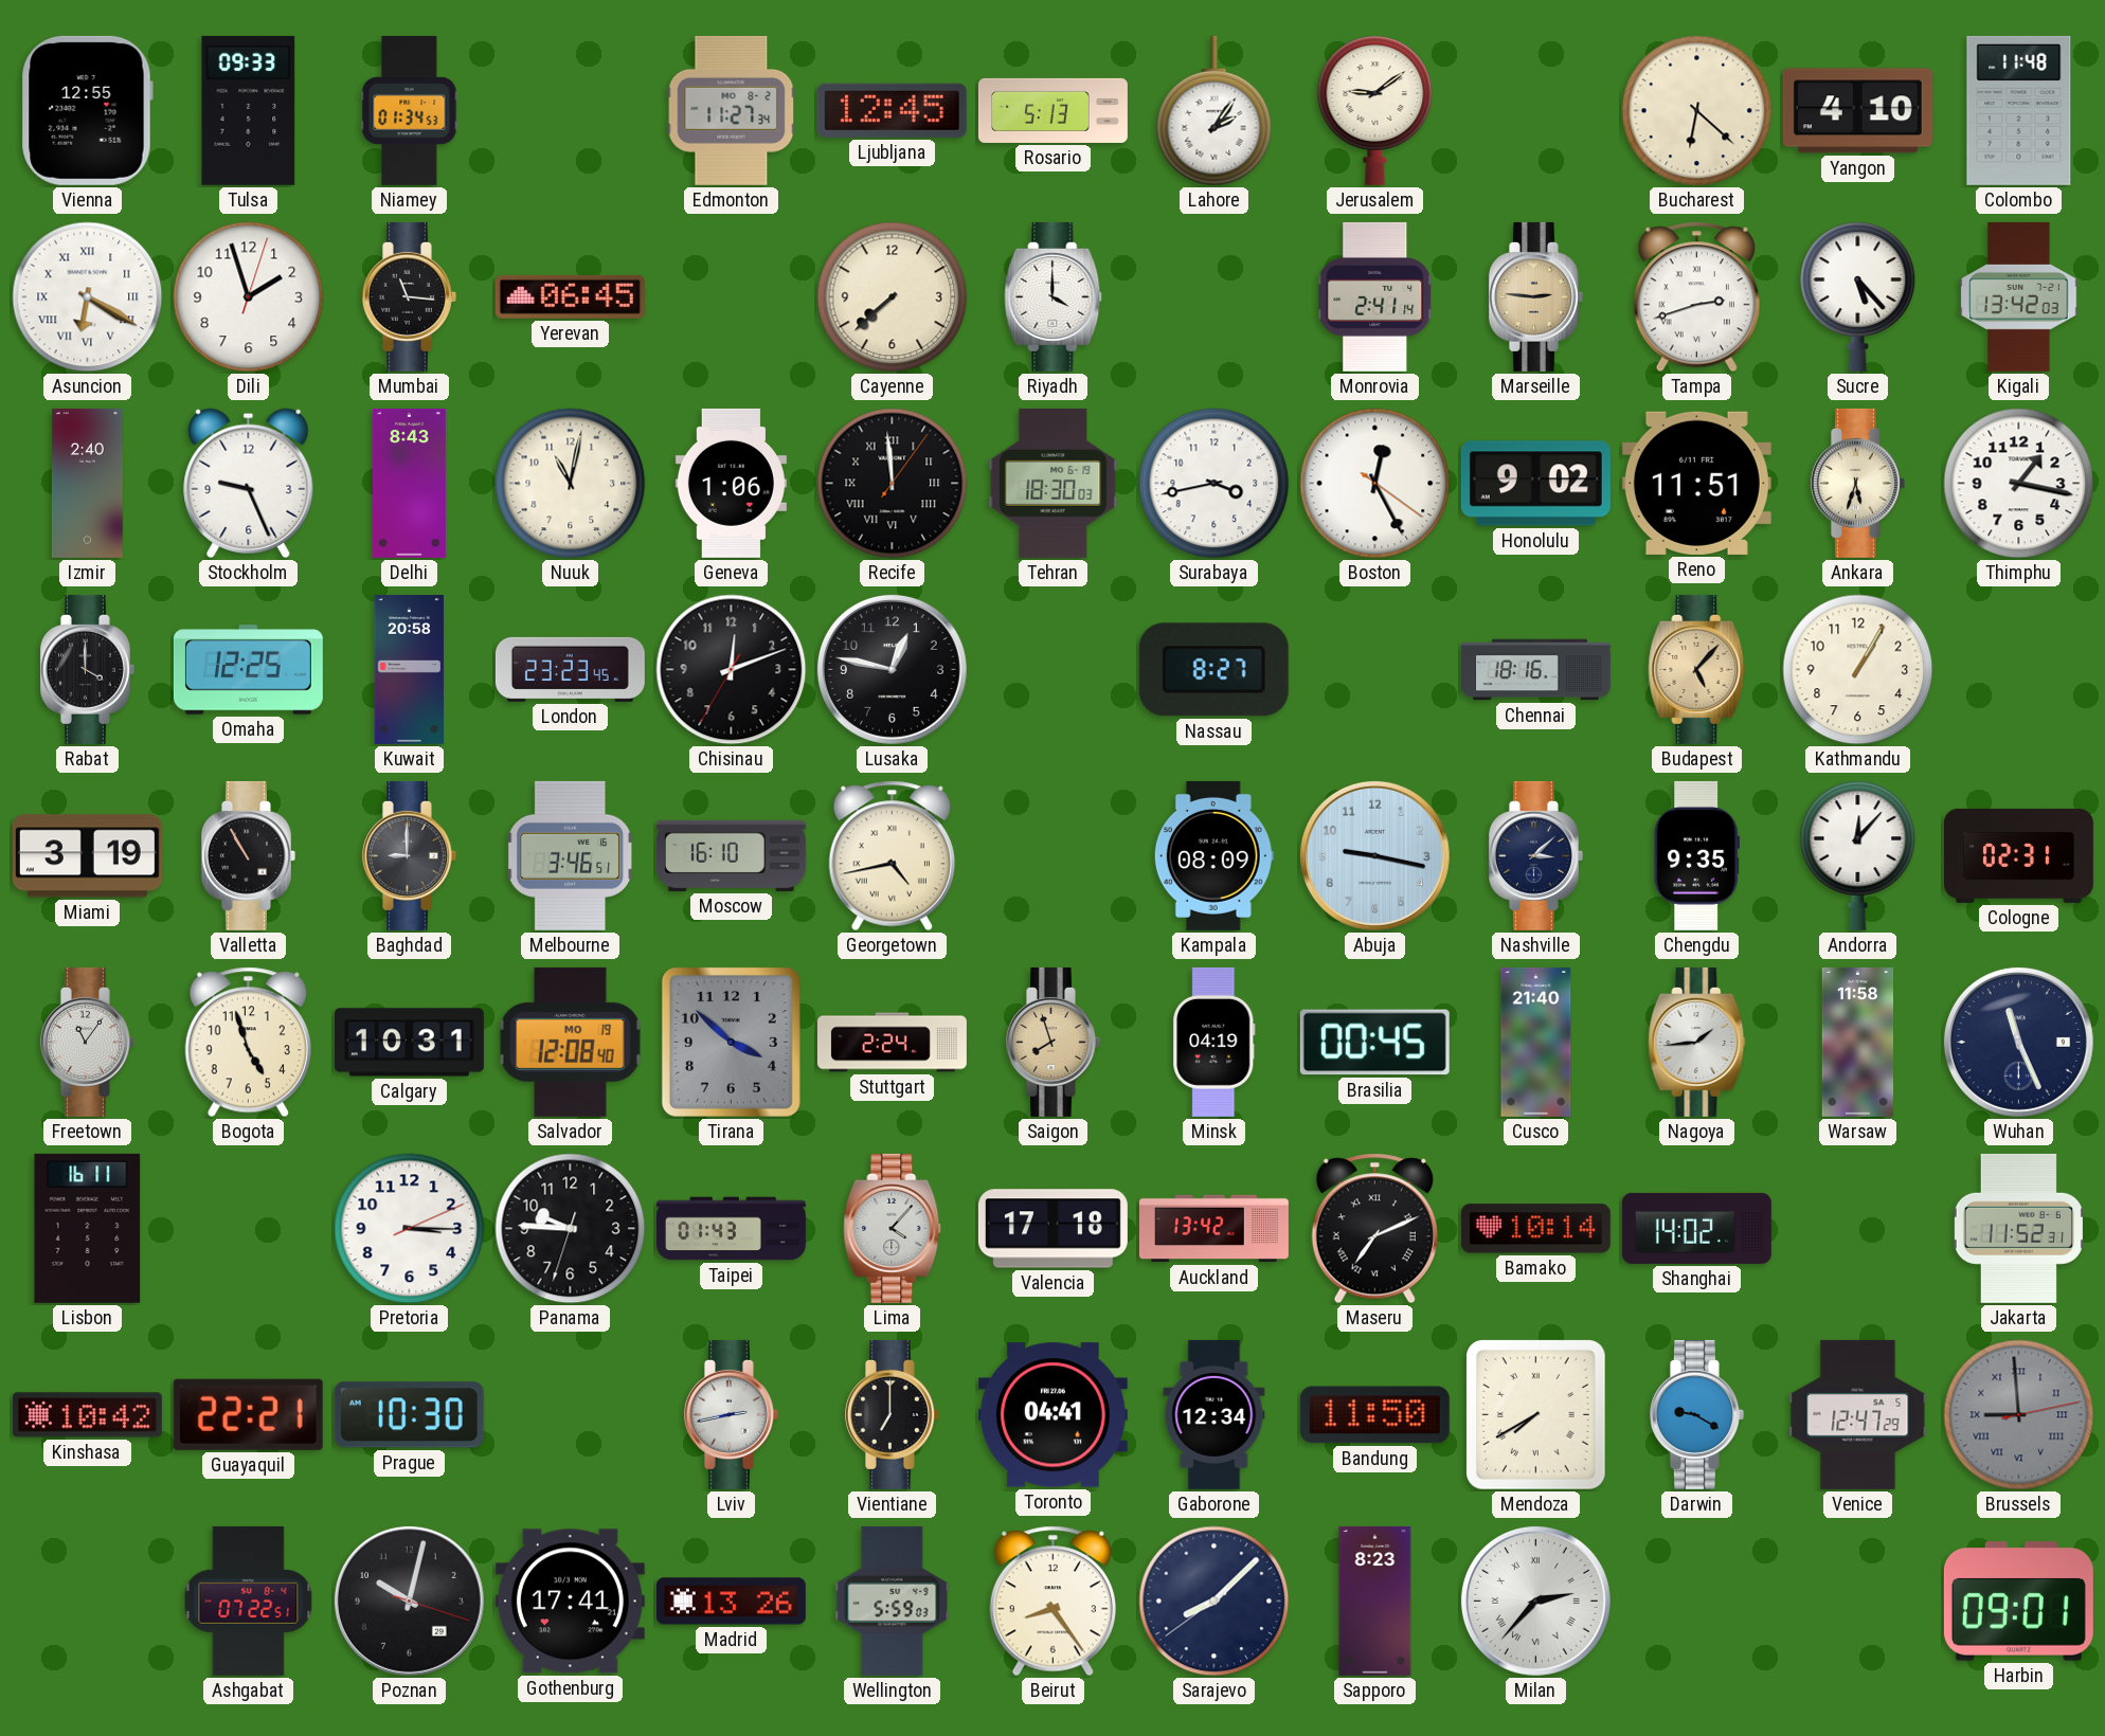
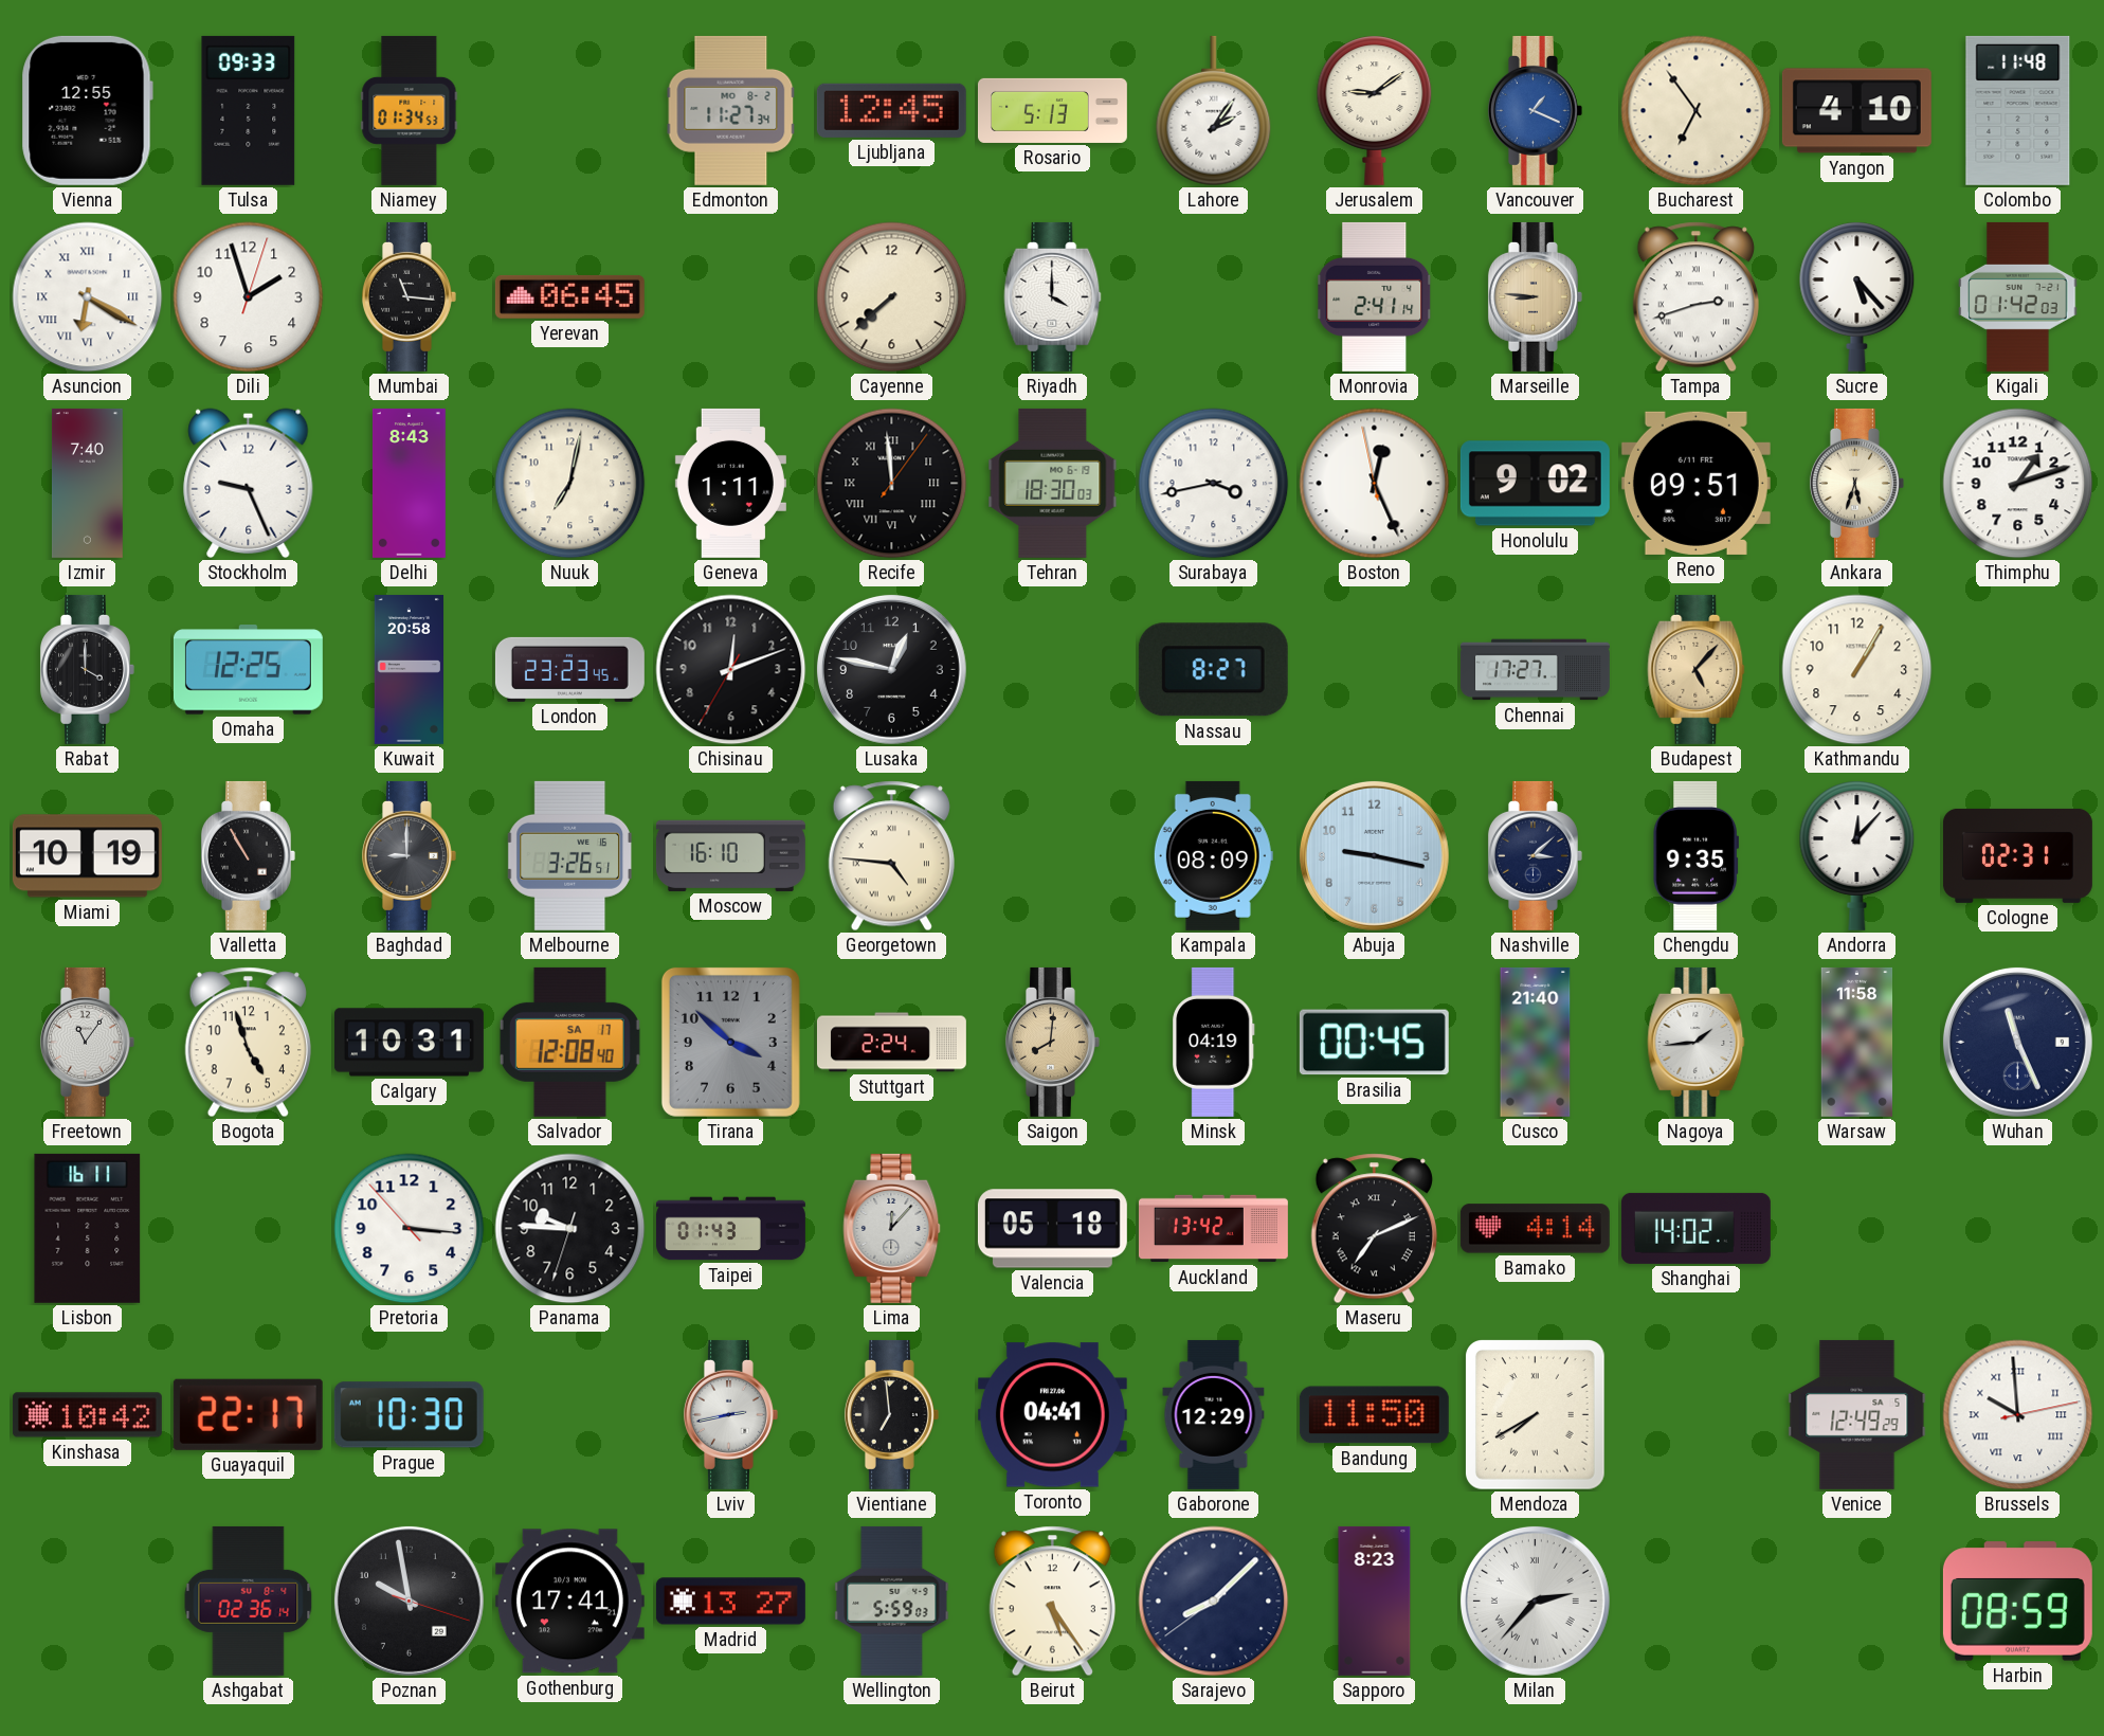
Vancouver: none -> 1:19 (1535, 110)
Bucharest: 6:22 -> 6:54 (1697, 111)
Marseille: 2:46 -> 8:46 (1535, 296)
Kigali: 13:42 -> 01:42 (2018, 296)
Izmir: 2:40 -> 7:40 (87, 483)
Nuuk: 11:02 -> 7:02 (570, 484)
Geneva: 1:06 -> 1:11 (730, 483)
Boston: 12:25:21 -> 12:25:58 (1375, 484)
Reno: 11:51 -> 09:51 (1695, 483)
Thimphu: 1:17 -> 1:12 (2018, 484)
Chennai: 18:16 -> 17:27 (1535, 670)
Miami: 3:19 -> 10:19 (87, 856)
Melbourne: 3:46 -> 3:26 (569, 855)
Georgetown: 4:43 -> 4:46 (891, 856)
Salvador date: MO 19 -> SA 17 (569, 1042)
Saigon: 7:57 -> 8:01 (1052, 1042)
Pretoria: 3:15:11 -> 3:15:53 (410, 1229)
Lima: 4:07 -> 12:07 (892, 1228)
Valencia: 17:18 -> 05:18 (1052, 1229)
Bamako: 10:14 -> 4:14 (1535, 1229)
Jakarta: 11:52 -> none (2018, 1228)
Guayaquil: 22:21 -> 22:17 (248, 1414)
Vientiane: 7:00 -> 6:59 (891, 1414)
Gaborone: 12:34 -> 12:29 (1214, 1414)
Darwin: 9:20 -> none (1696, 1414)
Venice: 12:47 -> 12:49 (1857, 1414)
Brussels: 8:59 -> 9:59 (2018, 1415)
Brussels dial: grey -> white (2018, 1415)
Ashgabat: 07:22 -> 02:36 (249, 1601)
Poznan: 10:02 -> 9:58 (409, 1601)
Madrid: 13:26 -> 13:27 (730, 1602)
Beirut: 8:24 -> 5:24 (1052, 1602)
Harbin: 09:01 -> 08:59 (2017, 1602)
